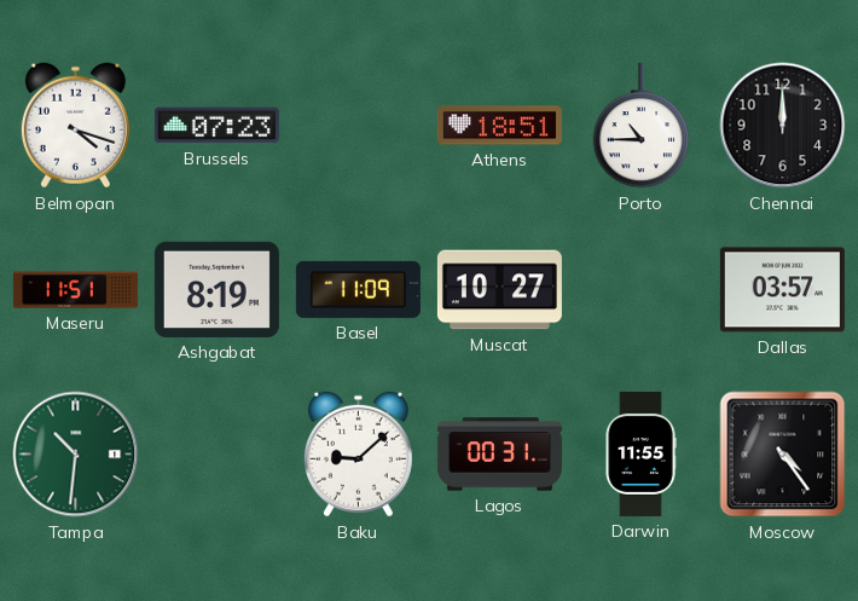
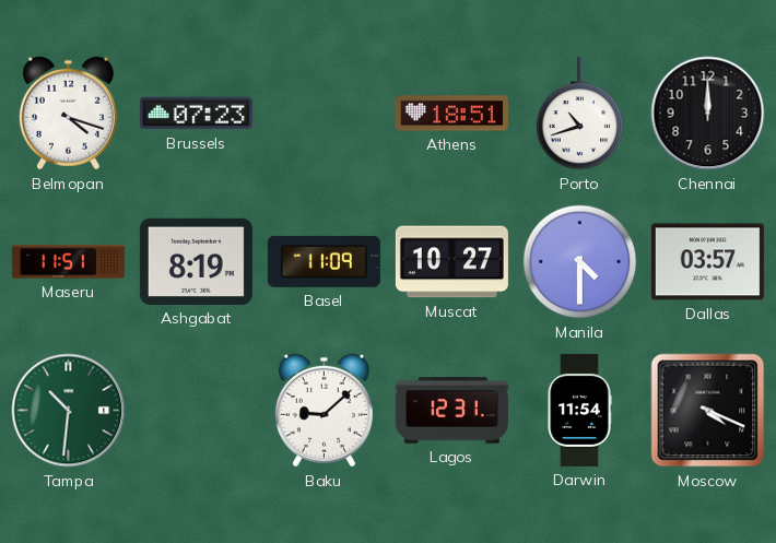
Porto: 10:45 -> 10:42 (580, 114)
Manila: none -> 4:30 (580, 262)
Lagos: 00:31 -> 12:31 (451, 411)
Darwin: 11:55 -> 11:54 (579, 410)
Moscow: 4:24 -> 4:19 (708, 411)
